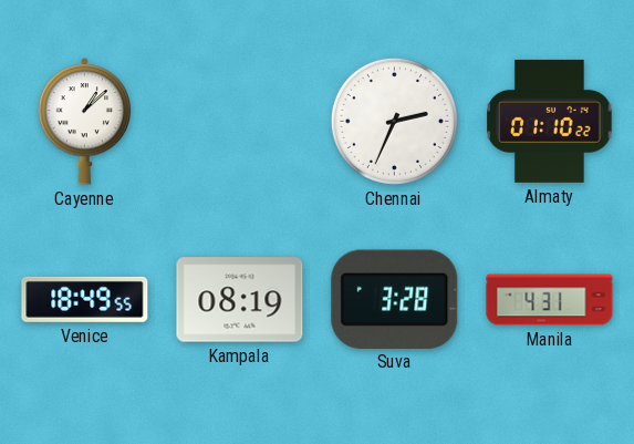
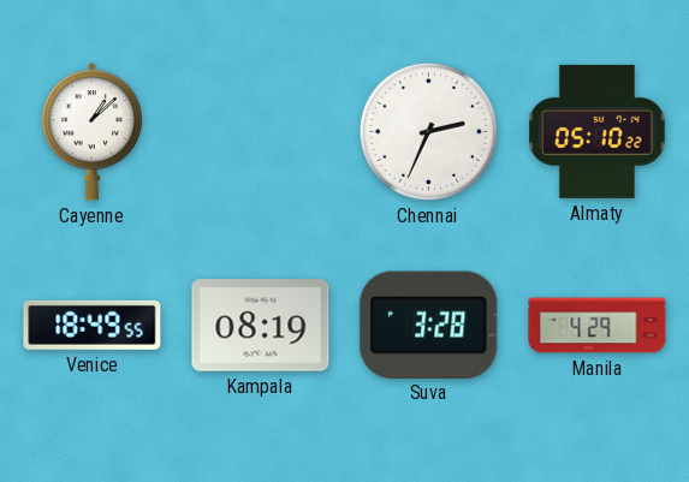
Almaty: 01:10 -> 05:10 (598, 131)
Manila: 4:31 -> 4:29 (598, 326)
